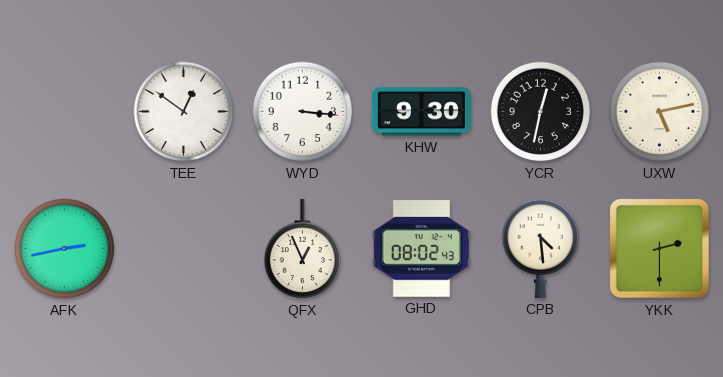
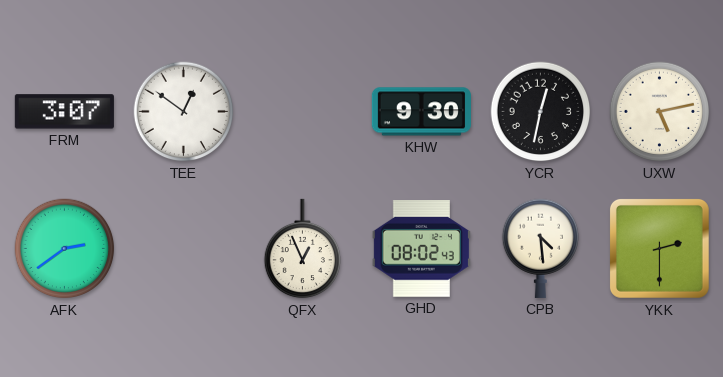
FRM: none -> 3:07 (64, 112)
WYD: 3:16 -> none (303, 112)
AFK: 2:43 -> 2:39 (65, 249)
